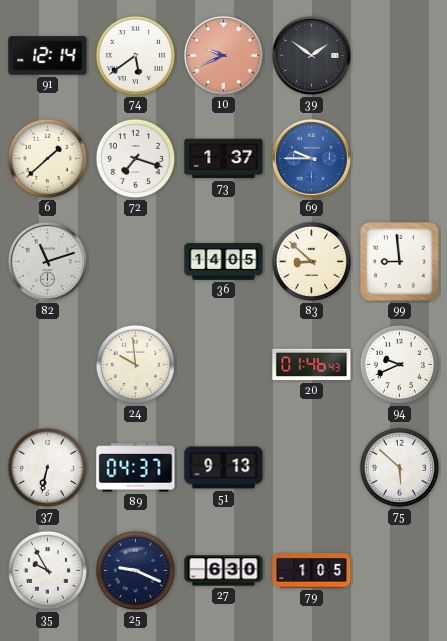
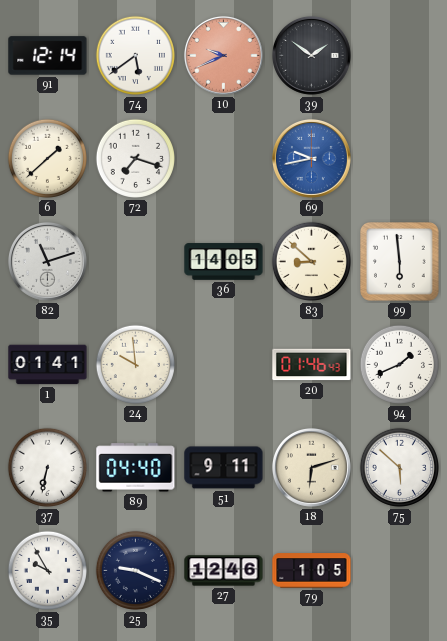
73: 1:37 -> none (224, 159)
69: 9:45 -> 9:43 (311, 158)
99: 8:59 -> 5:59 (400, 262)
1: none -> 01:41 (48, 365)
94: 9:41 -> 1:41 (399, 364)
89: 04:37 -> 04:40 (136, 468)
51: 9:13 -> 9:11 (224, 468)
18: none -> 6:12 (311, 467)
27: 6:30 -> 12:46 (224, 571)
